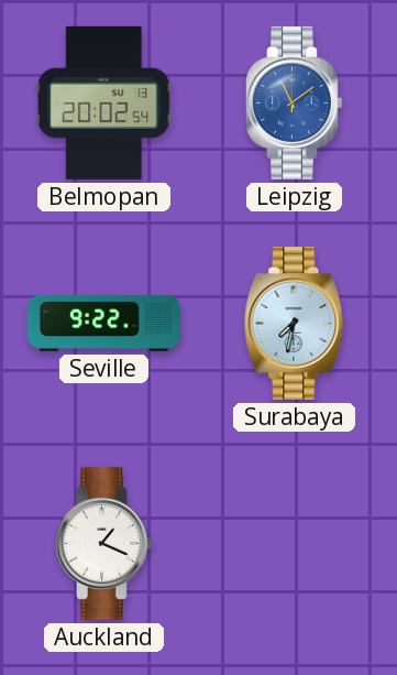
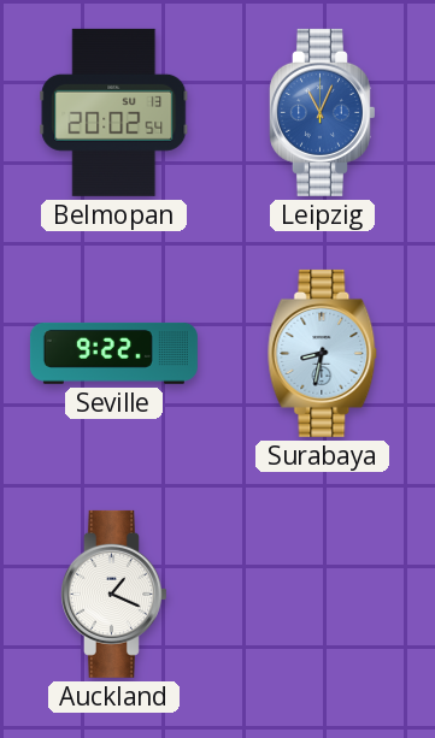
Leipzig: 11:09 -> 11:04 (323, 112)
Surabaya: 7:32 -> 8:32 (323, 353)
